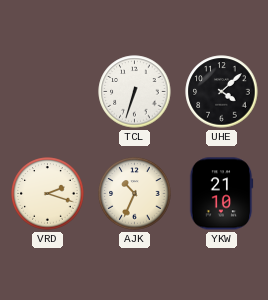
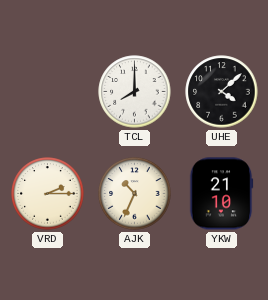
TCL: 6:33 -> 8:00 (135, 92)
VRD: 2:18 -> 2:15 (48, 194)
